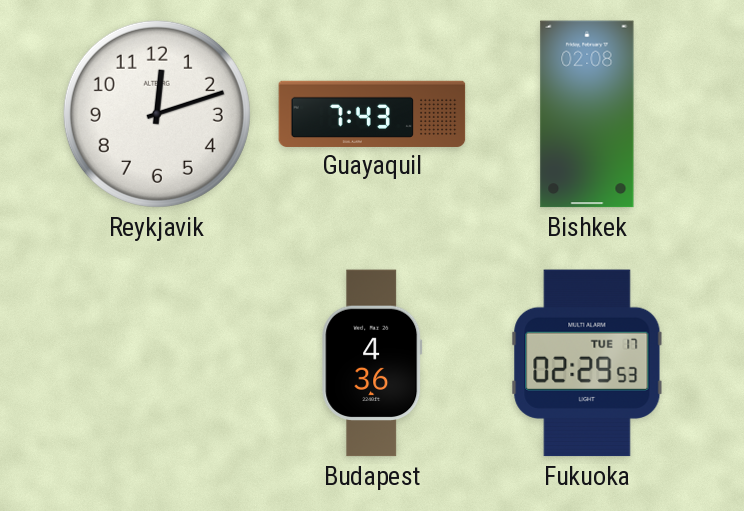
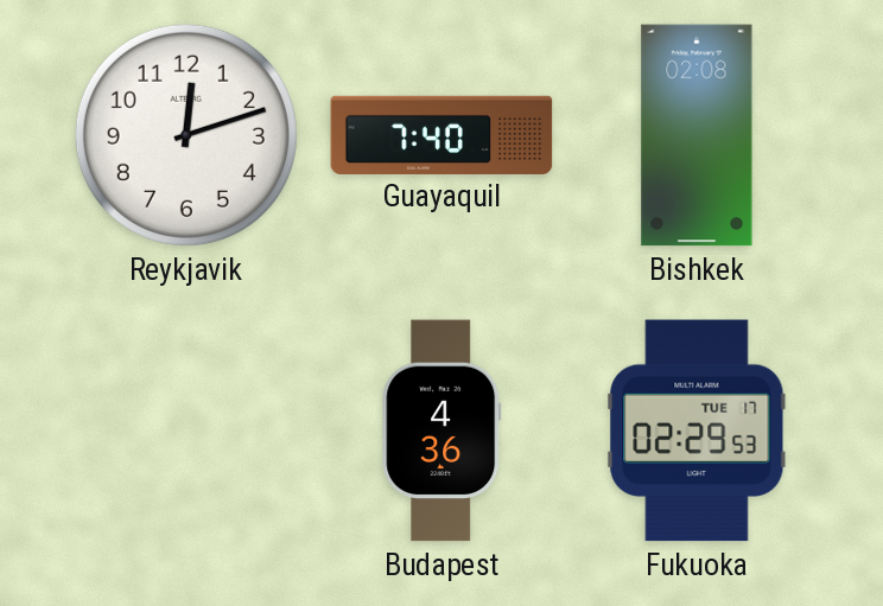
Guayaquil: 7:43 -> 7:40 (441, 134)
